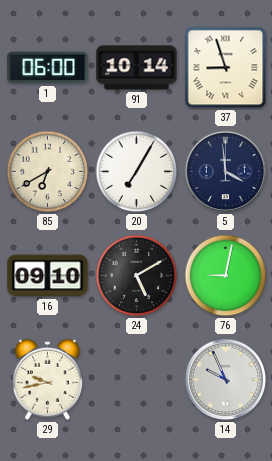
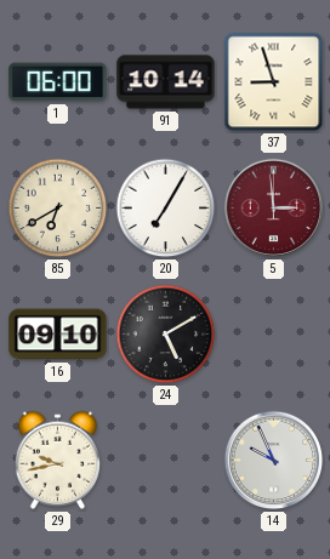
5: 3:59 -> 2:59 (274, 209)
5 dial: navy -> burgundy (274, 209)
76: 9:02 -> none (226, 276)
